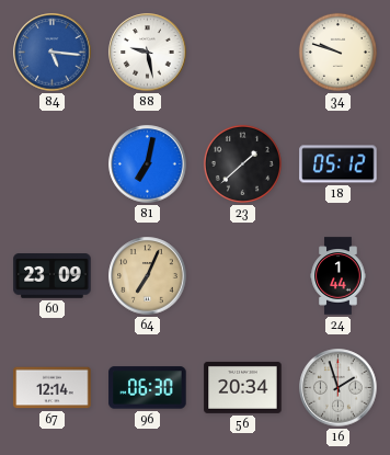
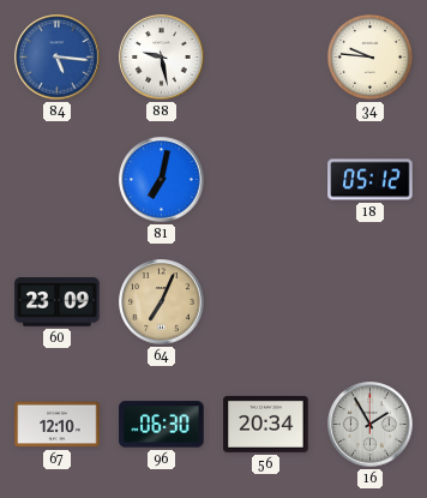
34: 9:48 -> 9:46 (369, 56)
23: 1:38 -> none (242, 163)
24: 1:44 -> none (339, 276)
67: 12:14 -> 12:10 (58, 425)
16: 1:57 -> 1:55 (371, 425)
